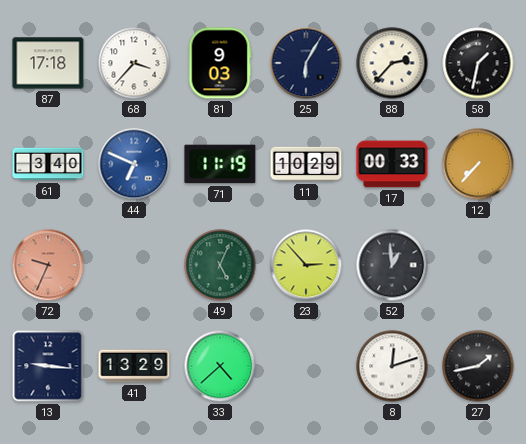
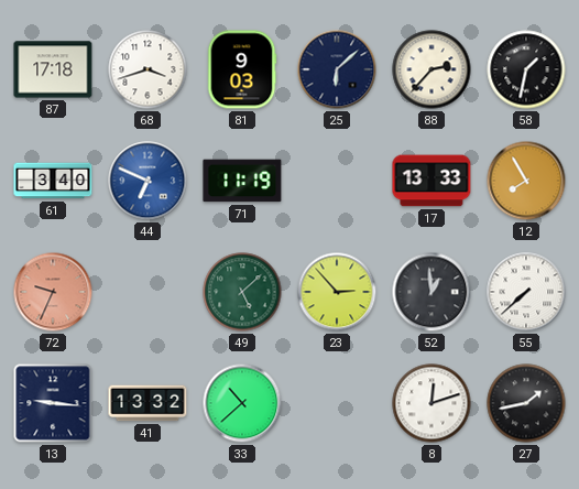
68: 3:37 -> 3:42 (148, 69)
25: 6:05 -> 6:08 (337, 69)
11: 10:29 -> none (306, 164)
17: 00:33 -> 13:33 (431, 181)
12: 7:37 -> 7:55 (526, 181)
49: 5:04 -> 5:08 (242, 292)
55: none -> 7:38 (526, 292)
41: 13:29 -> 13:32 (148, 403)
33: 4:38 -> 10:38 (242, 403)
